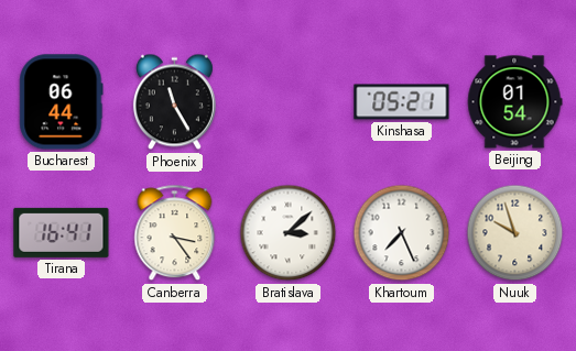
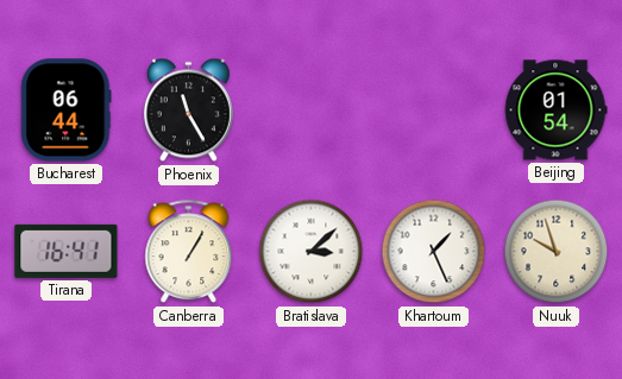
Kinshasa: 05:21 -> none (402, 102)
Canberra: 3:24 -> 1:05 (189, 252)
Khartoum: 7:26 -> 1:26 (434, 252)
